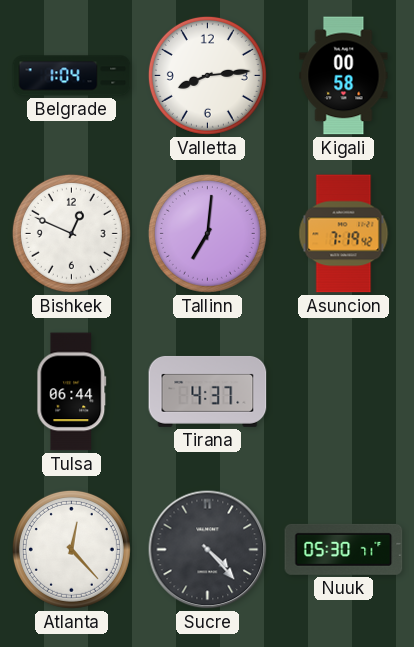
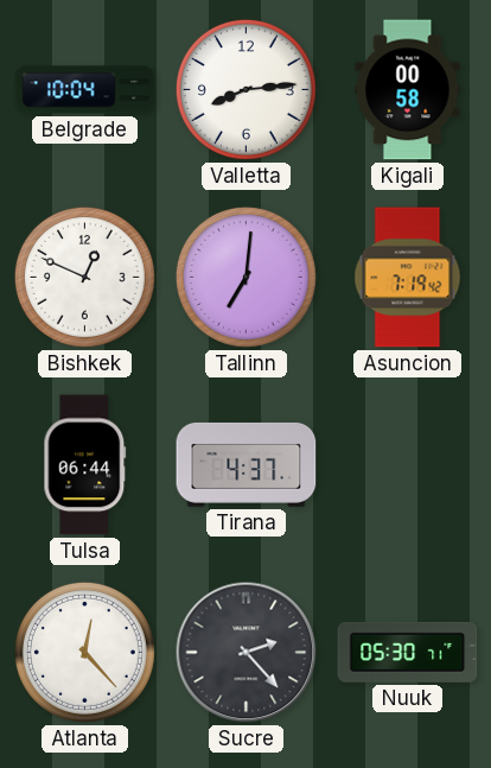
Belgrade: 1:04 -> 10:04 (85, 90)
Sucre: 4:23 -> 2:23 (247, 653)
